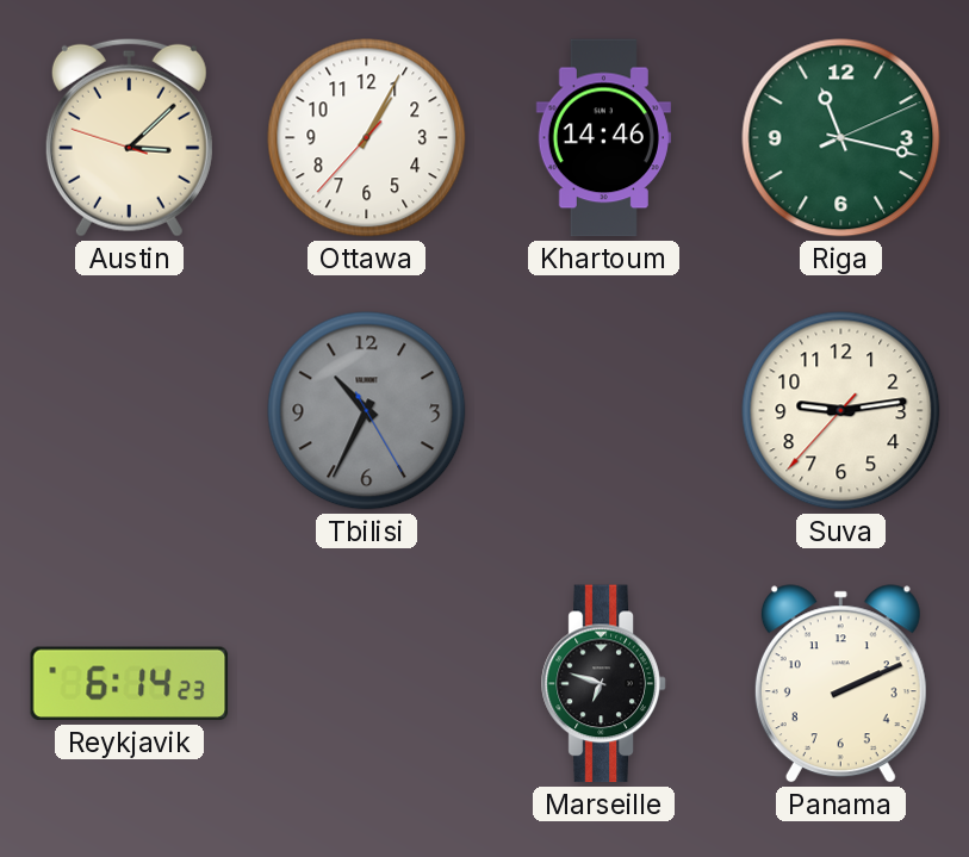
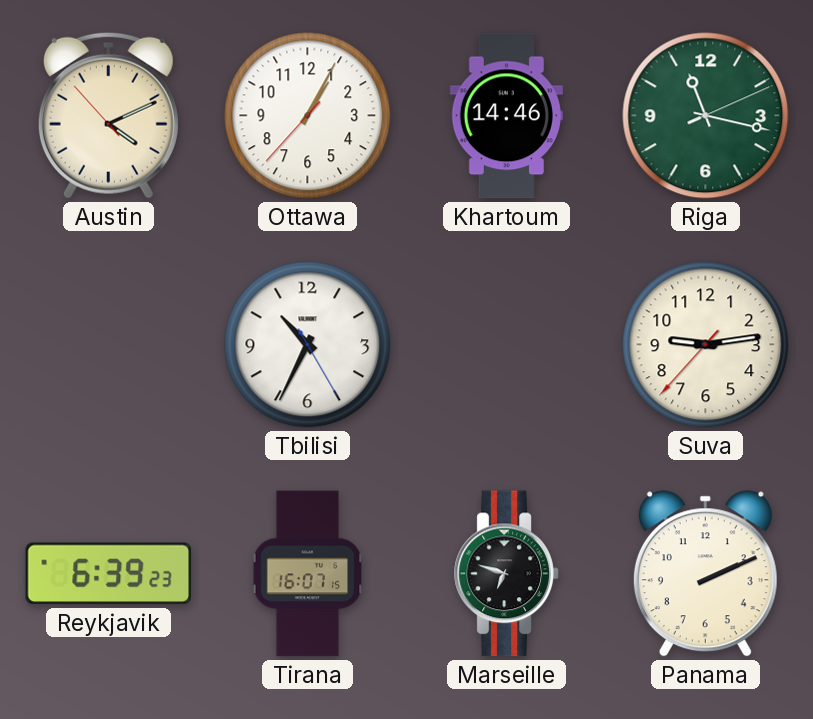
Austin: 3:07 -> 4:10 (108, 115)
Tbilisi dial: grey -> white (308, 345)
Reykjavik: 6:14 -> 6:39 (109, 574)
Tirana: none -> 16:07 (308, 574)
